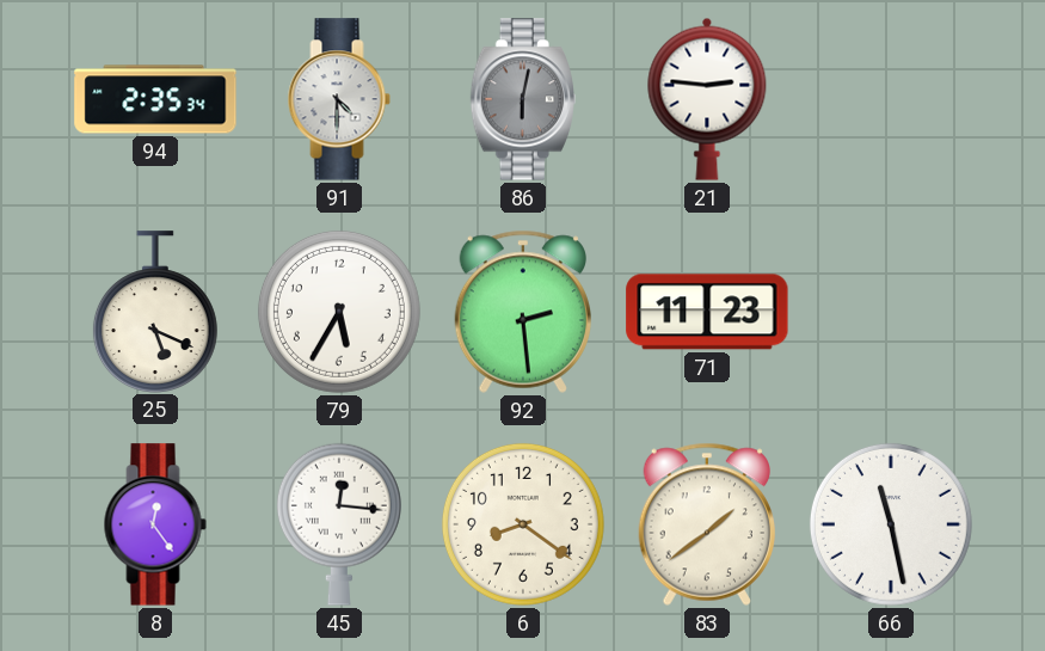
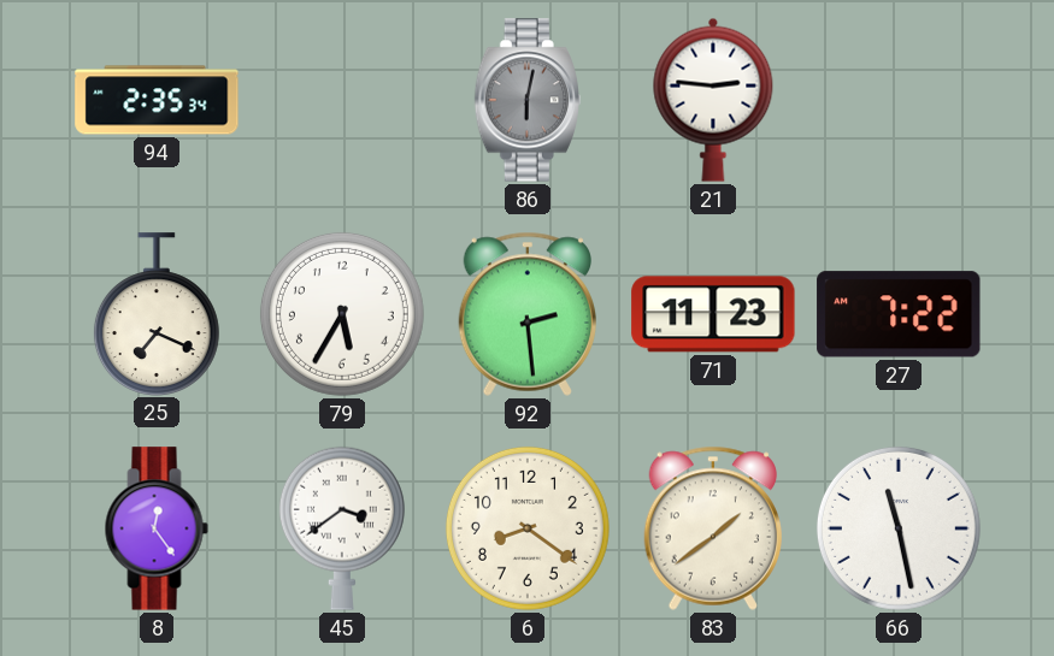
91: 4:30 -> none (339, 99)
25: 5:19 -> 7:19 (157, 314)
27: none -> 7:22 (899, 314)
45: 12:16 -> 3:39 (342, 528)
